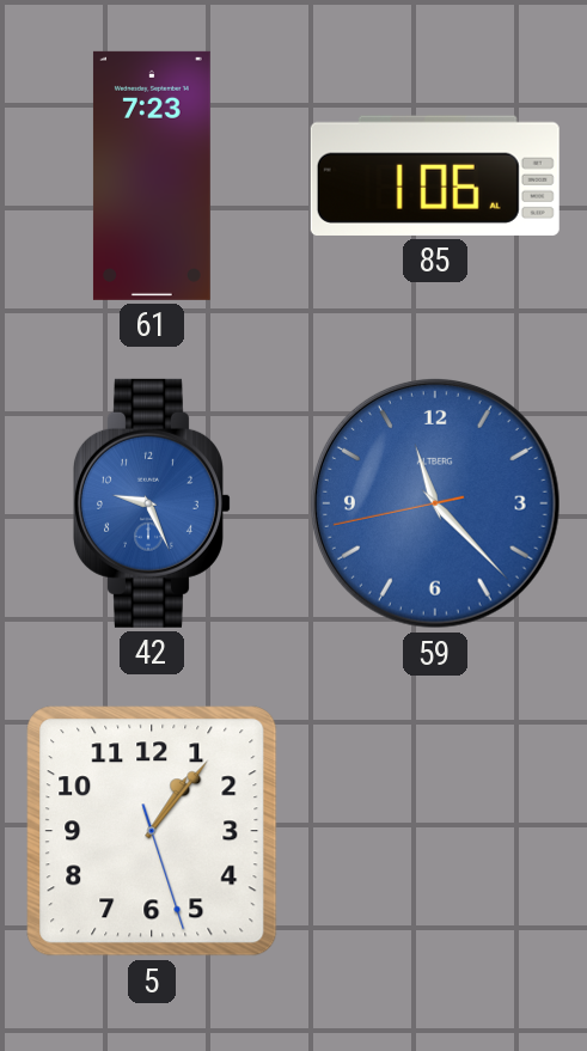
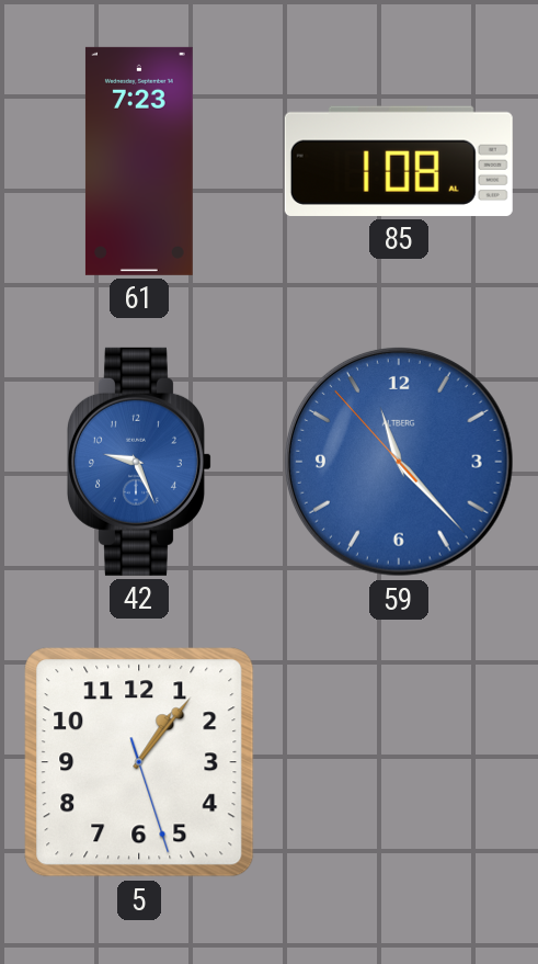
85: 1:06 -> 1:08 (399, 161)
59: 11:22:43 -> 11:22:53 (399, 462)
